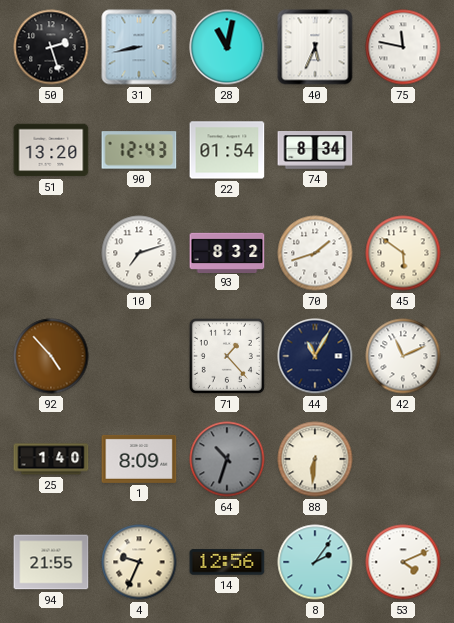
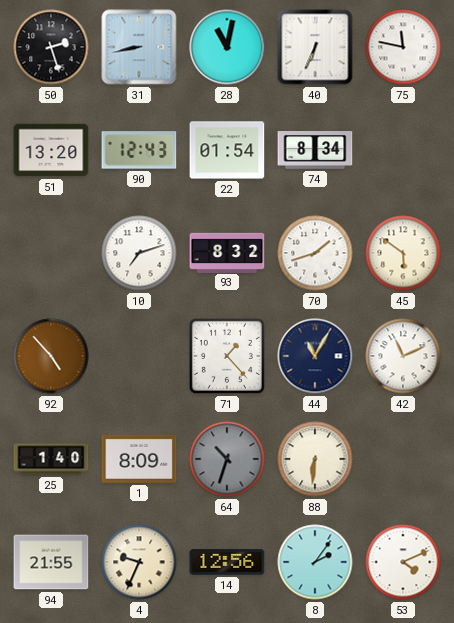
40: 5:34 -> 6:34 (315, 47)
